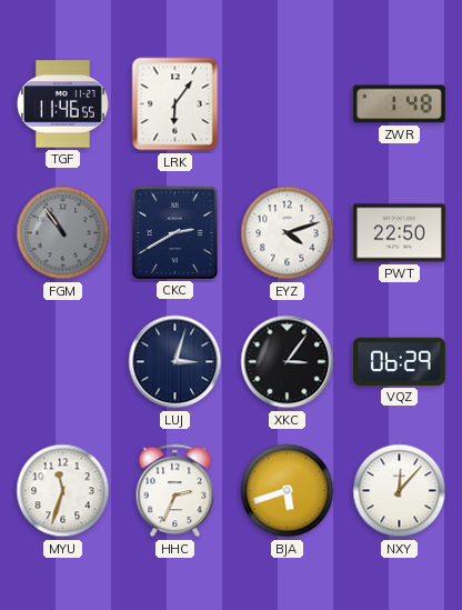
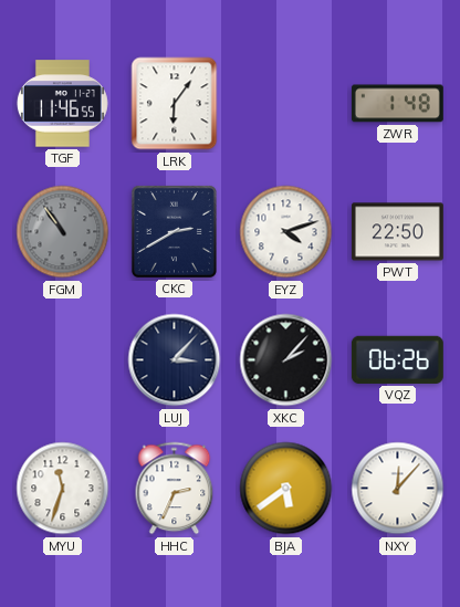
LUJ: 3:03 -> 3:07 (175, 360)
XKC: 3:06 -> 2:07 (286, 360)
VQZ: 06:29 -> 06:26 (397, 359)
BJA: 5:42 -> 5:39 (286, 489)
